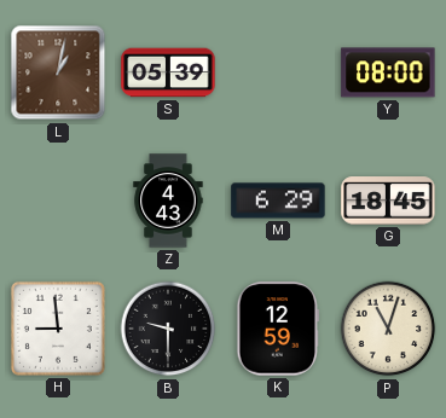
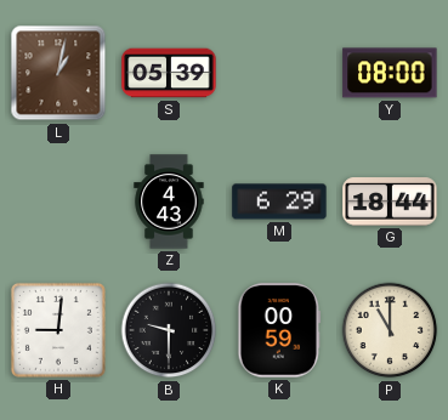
G: 18:45 -> 18:44 (390, 202)
H: 8:59 -> 9:01 (58, 330)
K: 12:59 -> 00:59 (279, 330)
P: 11:03 -> 11:00 (390, 330)
